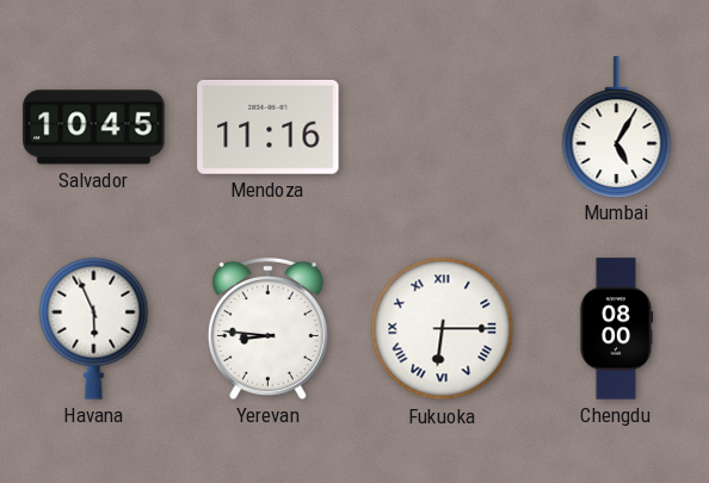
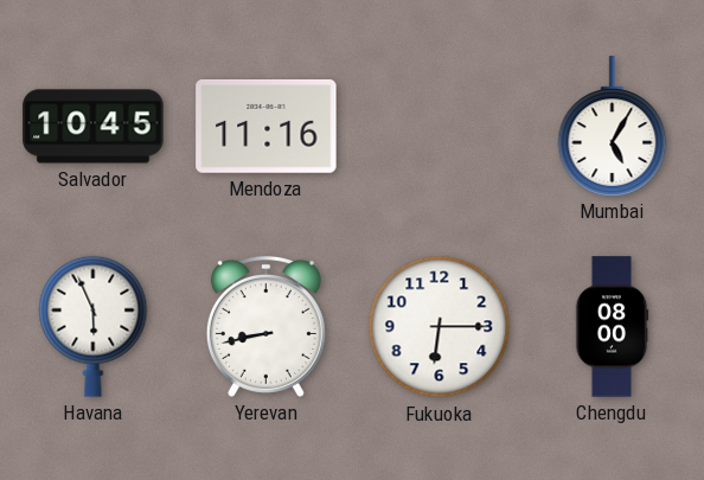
Yerevan: 8:46 -> 8:43 (265, 326)
Fukuoka numerals: Roman -> Arabic (440, 327)
